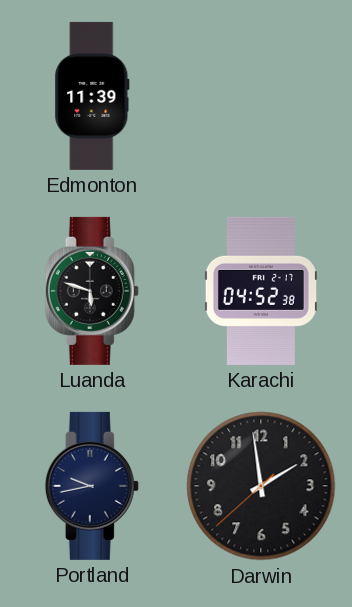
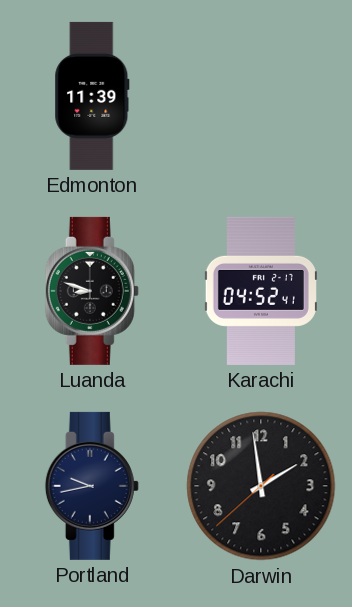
Luanda: 5:48 -> 8:48 (92, 291)
Karachi: 04:52:38 -> 04:52:41 (261, 291)
